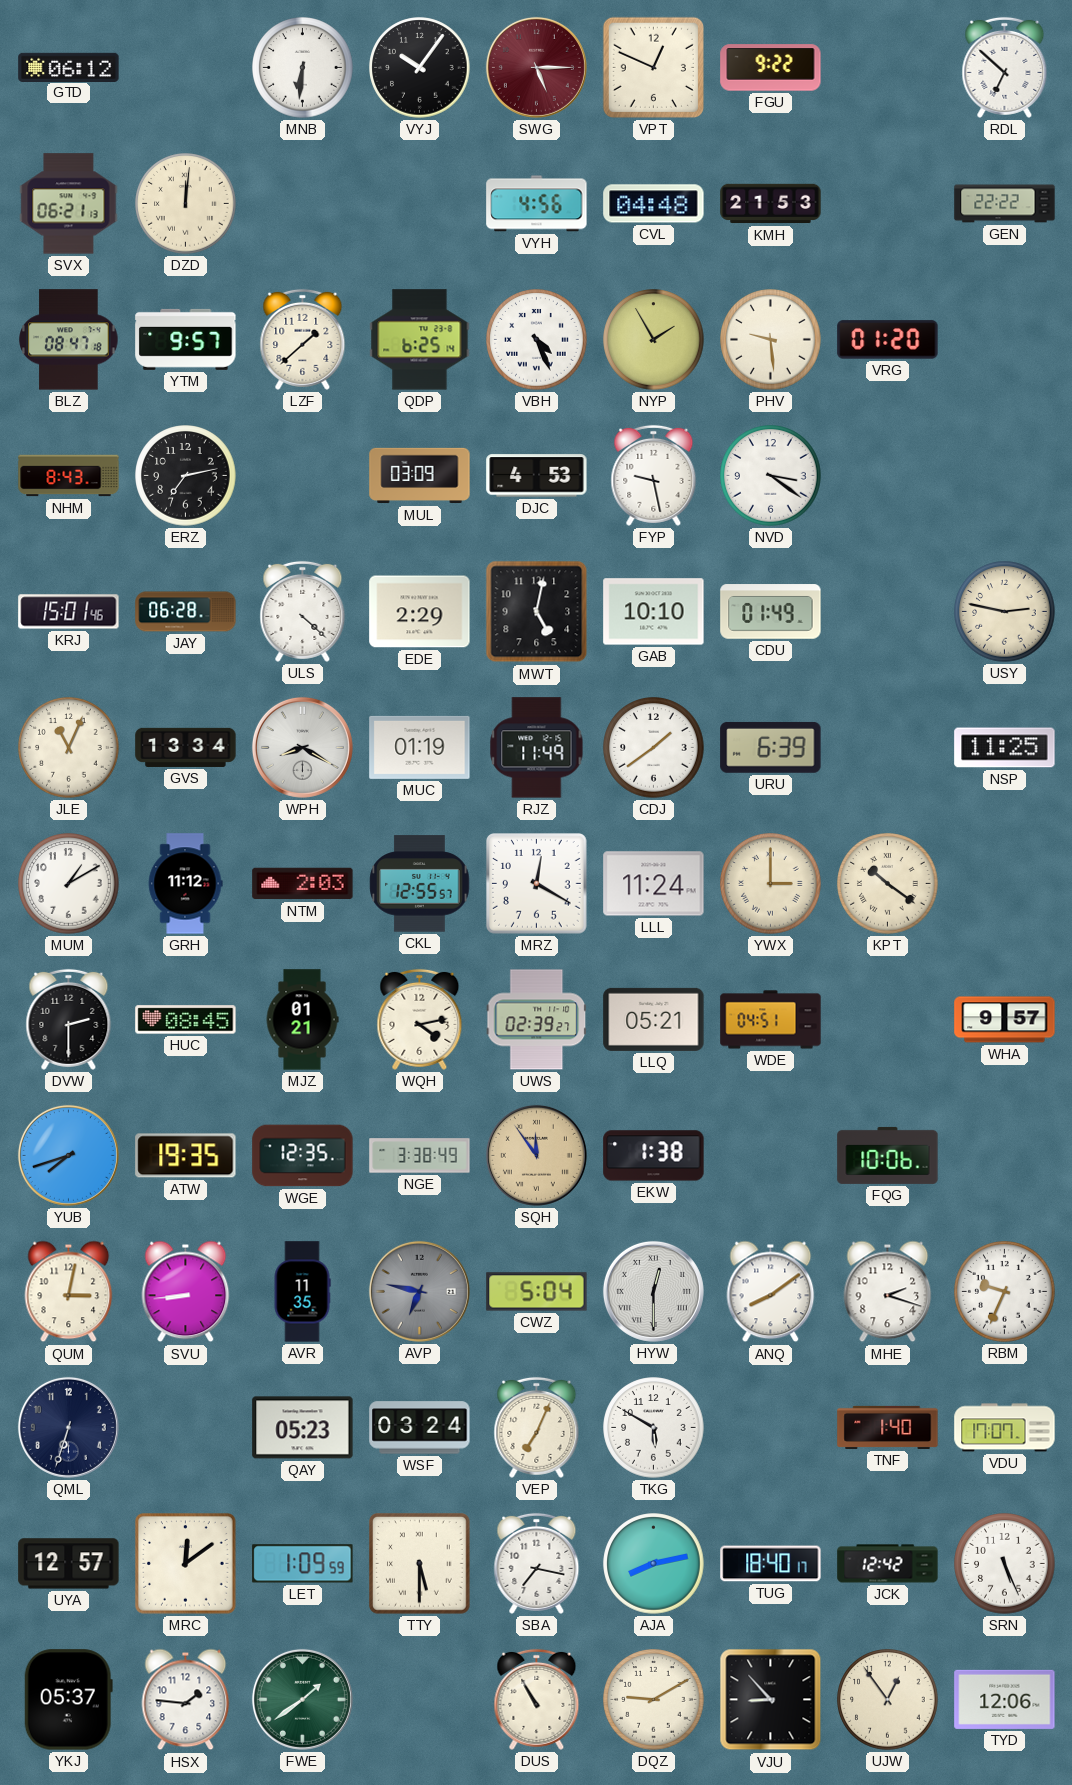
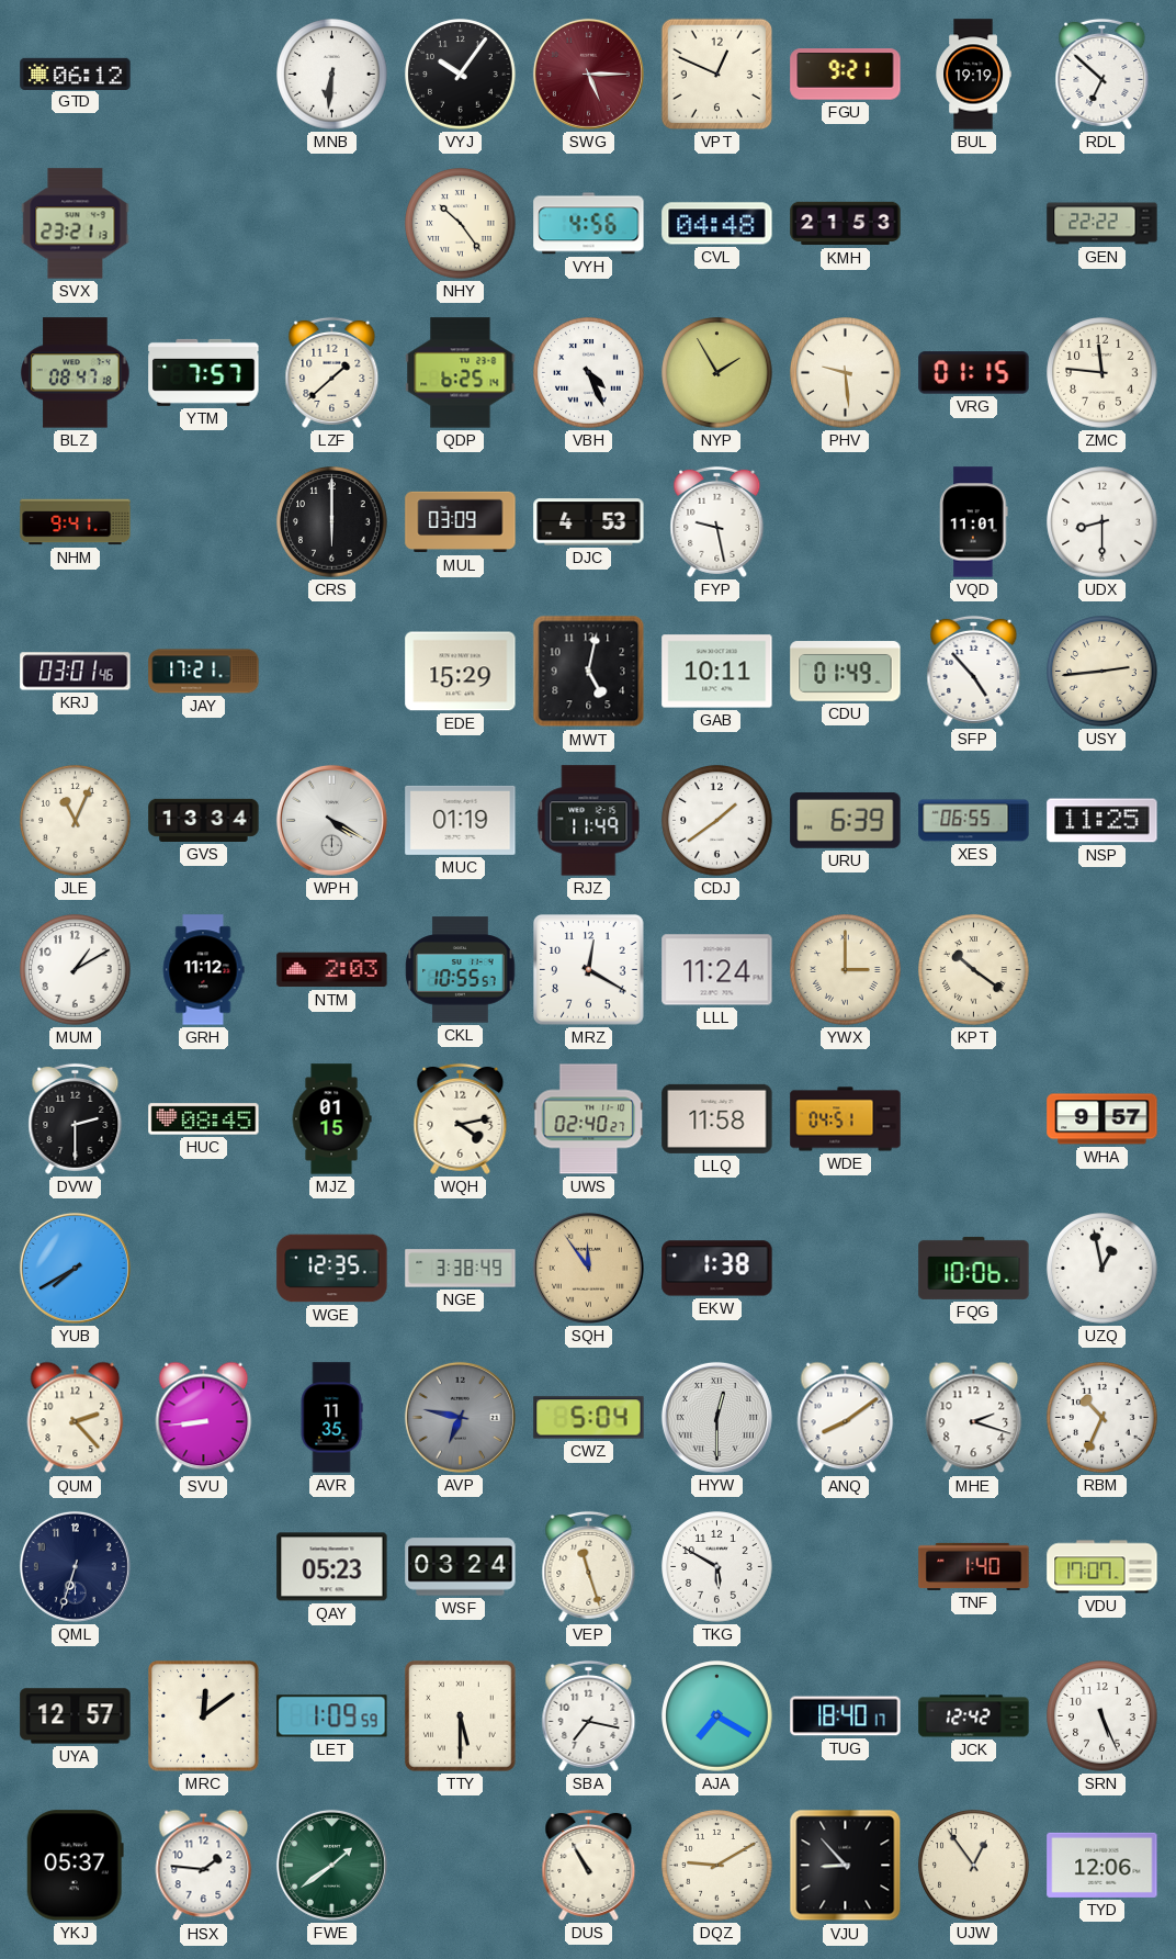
FGU: 9:22 -> 9:21 (846, 75)
BUL: none -> 19:19 (973, 75)
SVX: 06:21 -> 23:21 (76, 224)
DZD: 12:01 -> none (186, 204)
NHY: none -> 10:24 (461, 224)
YTM: 9:57 -> 7:57 (204, 372)
VRG: 01:20 -> 01:15 (974, 373)
ZMC: none -> 11:46 (1102, 373)
NHM: 8:43 -> 9:41 (76, 522)
ERZ: 7:13 -> none (186, 476)
CRS: none -> 6:00 (332, 522)
NVD: 3:21 -> none (771, 476)
VQD: none -> 11:01 (974, 522)
UDX: none -> 8:30 (1102, 522)
KRJ: 15:01 -> 03:01 (76, 672)
JAY: 06:28 -> 17:21 (204, 672)
ULS: 4:22 -> none (303, 611)
EDE: 2:29 -> 15:29 (461, 672)
GAB: 10:10 -> 10:11 (717, 672)
SFP: none -> 4:53 (974, 671)
USY: 2:47 -> 2:44 (1102, 672)
WPH: 8:20 -> 4:20 (331, 820)
XES: none -> 06:55 (974, 821)
CKL: 12:55 -> 10:55 (461, 970)
MJZ: 01:21 -> 01:15 (331, 1119)
UWS: 02:39 -> 02:40 (589, 1119)
LLQ: 05:21 -> 11:58 (717, 1118)
YUB: 7:42 -> 7:40 (75, 1268)
ATW: 19:35 -> none (186, 1156)
UZQ: none -> 12:58 (1102, 1269)
QUM: 3:02 -> 2:23 (76, 1418)
RBM: 9:34 -> 10:34 (1102, 1418)
VEP: 7:04 -> 11:27 (589, 1566)
AJA: 8:13 -> 7:20 (717, 1716)
